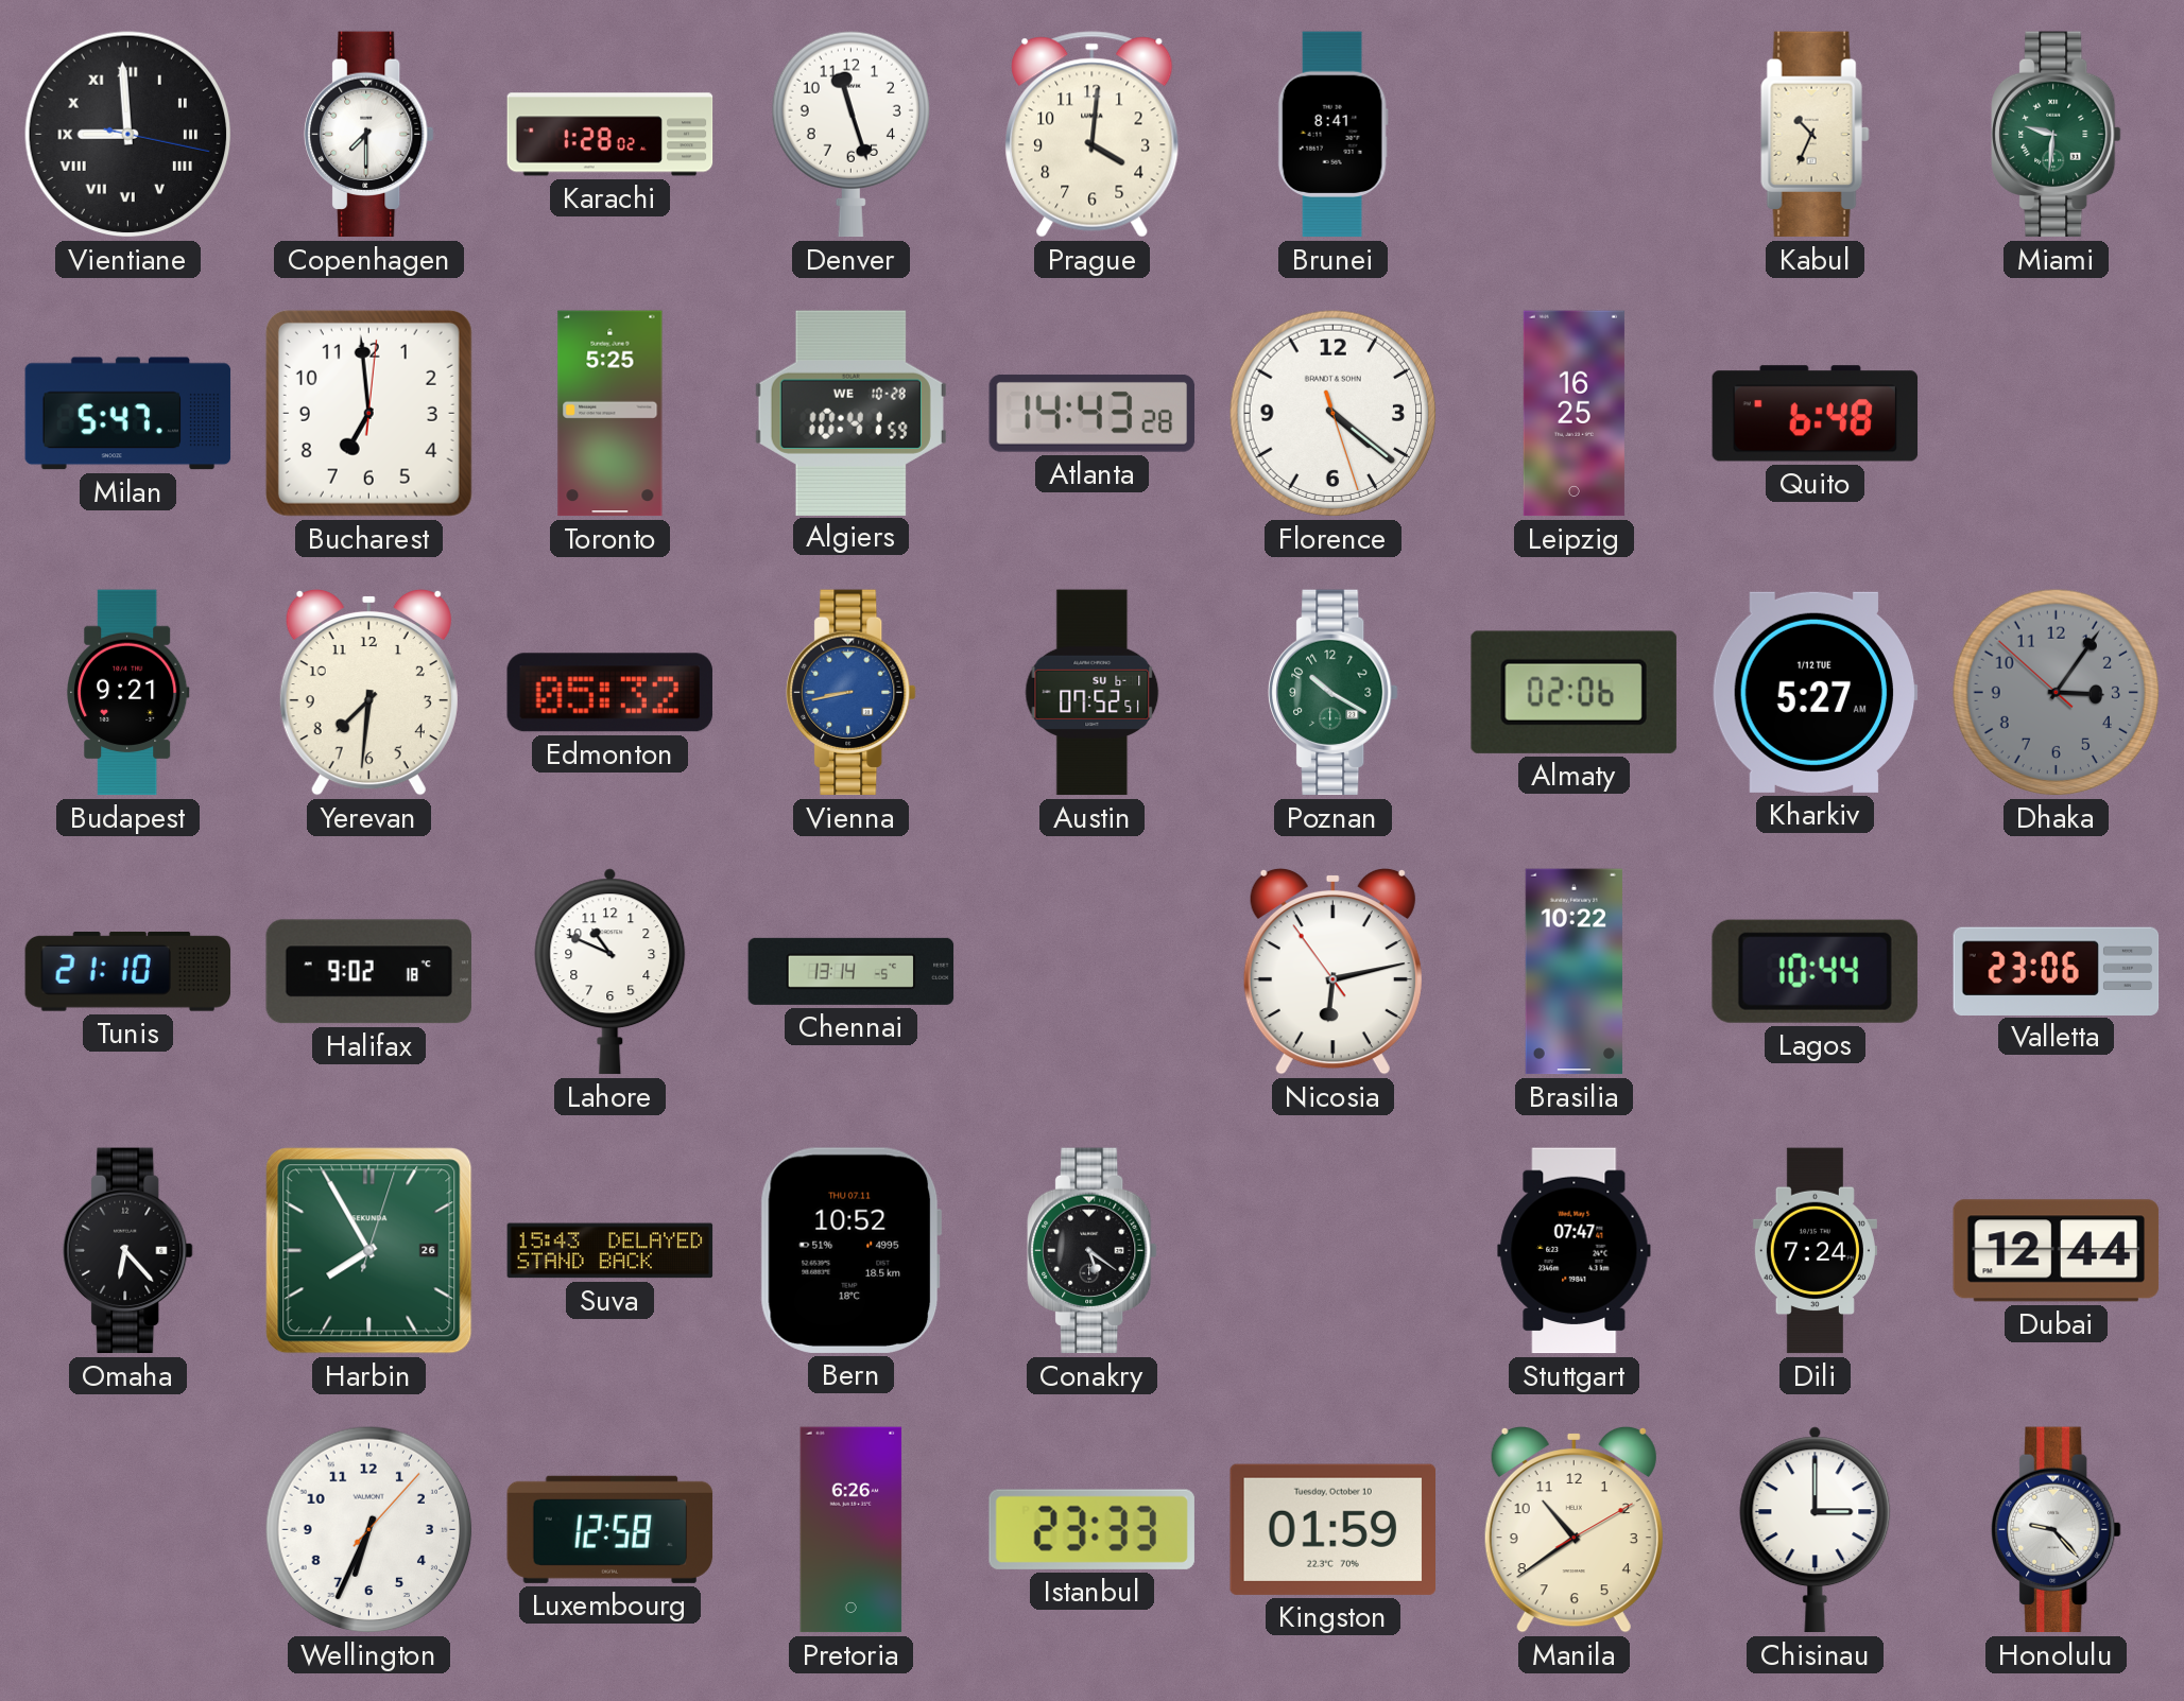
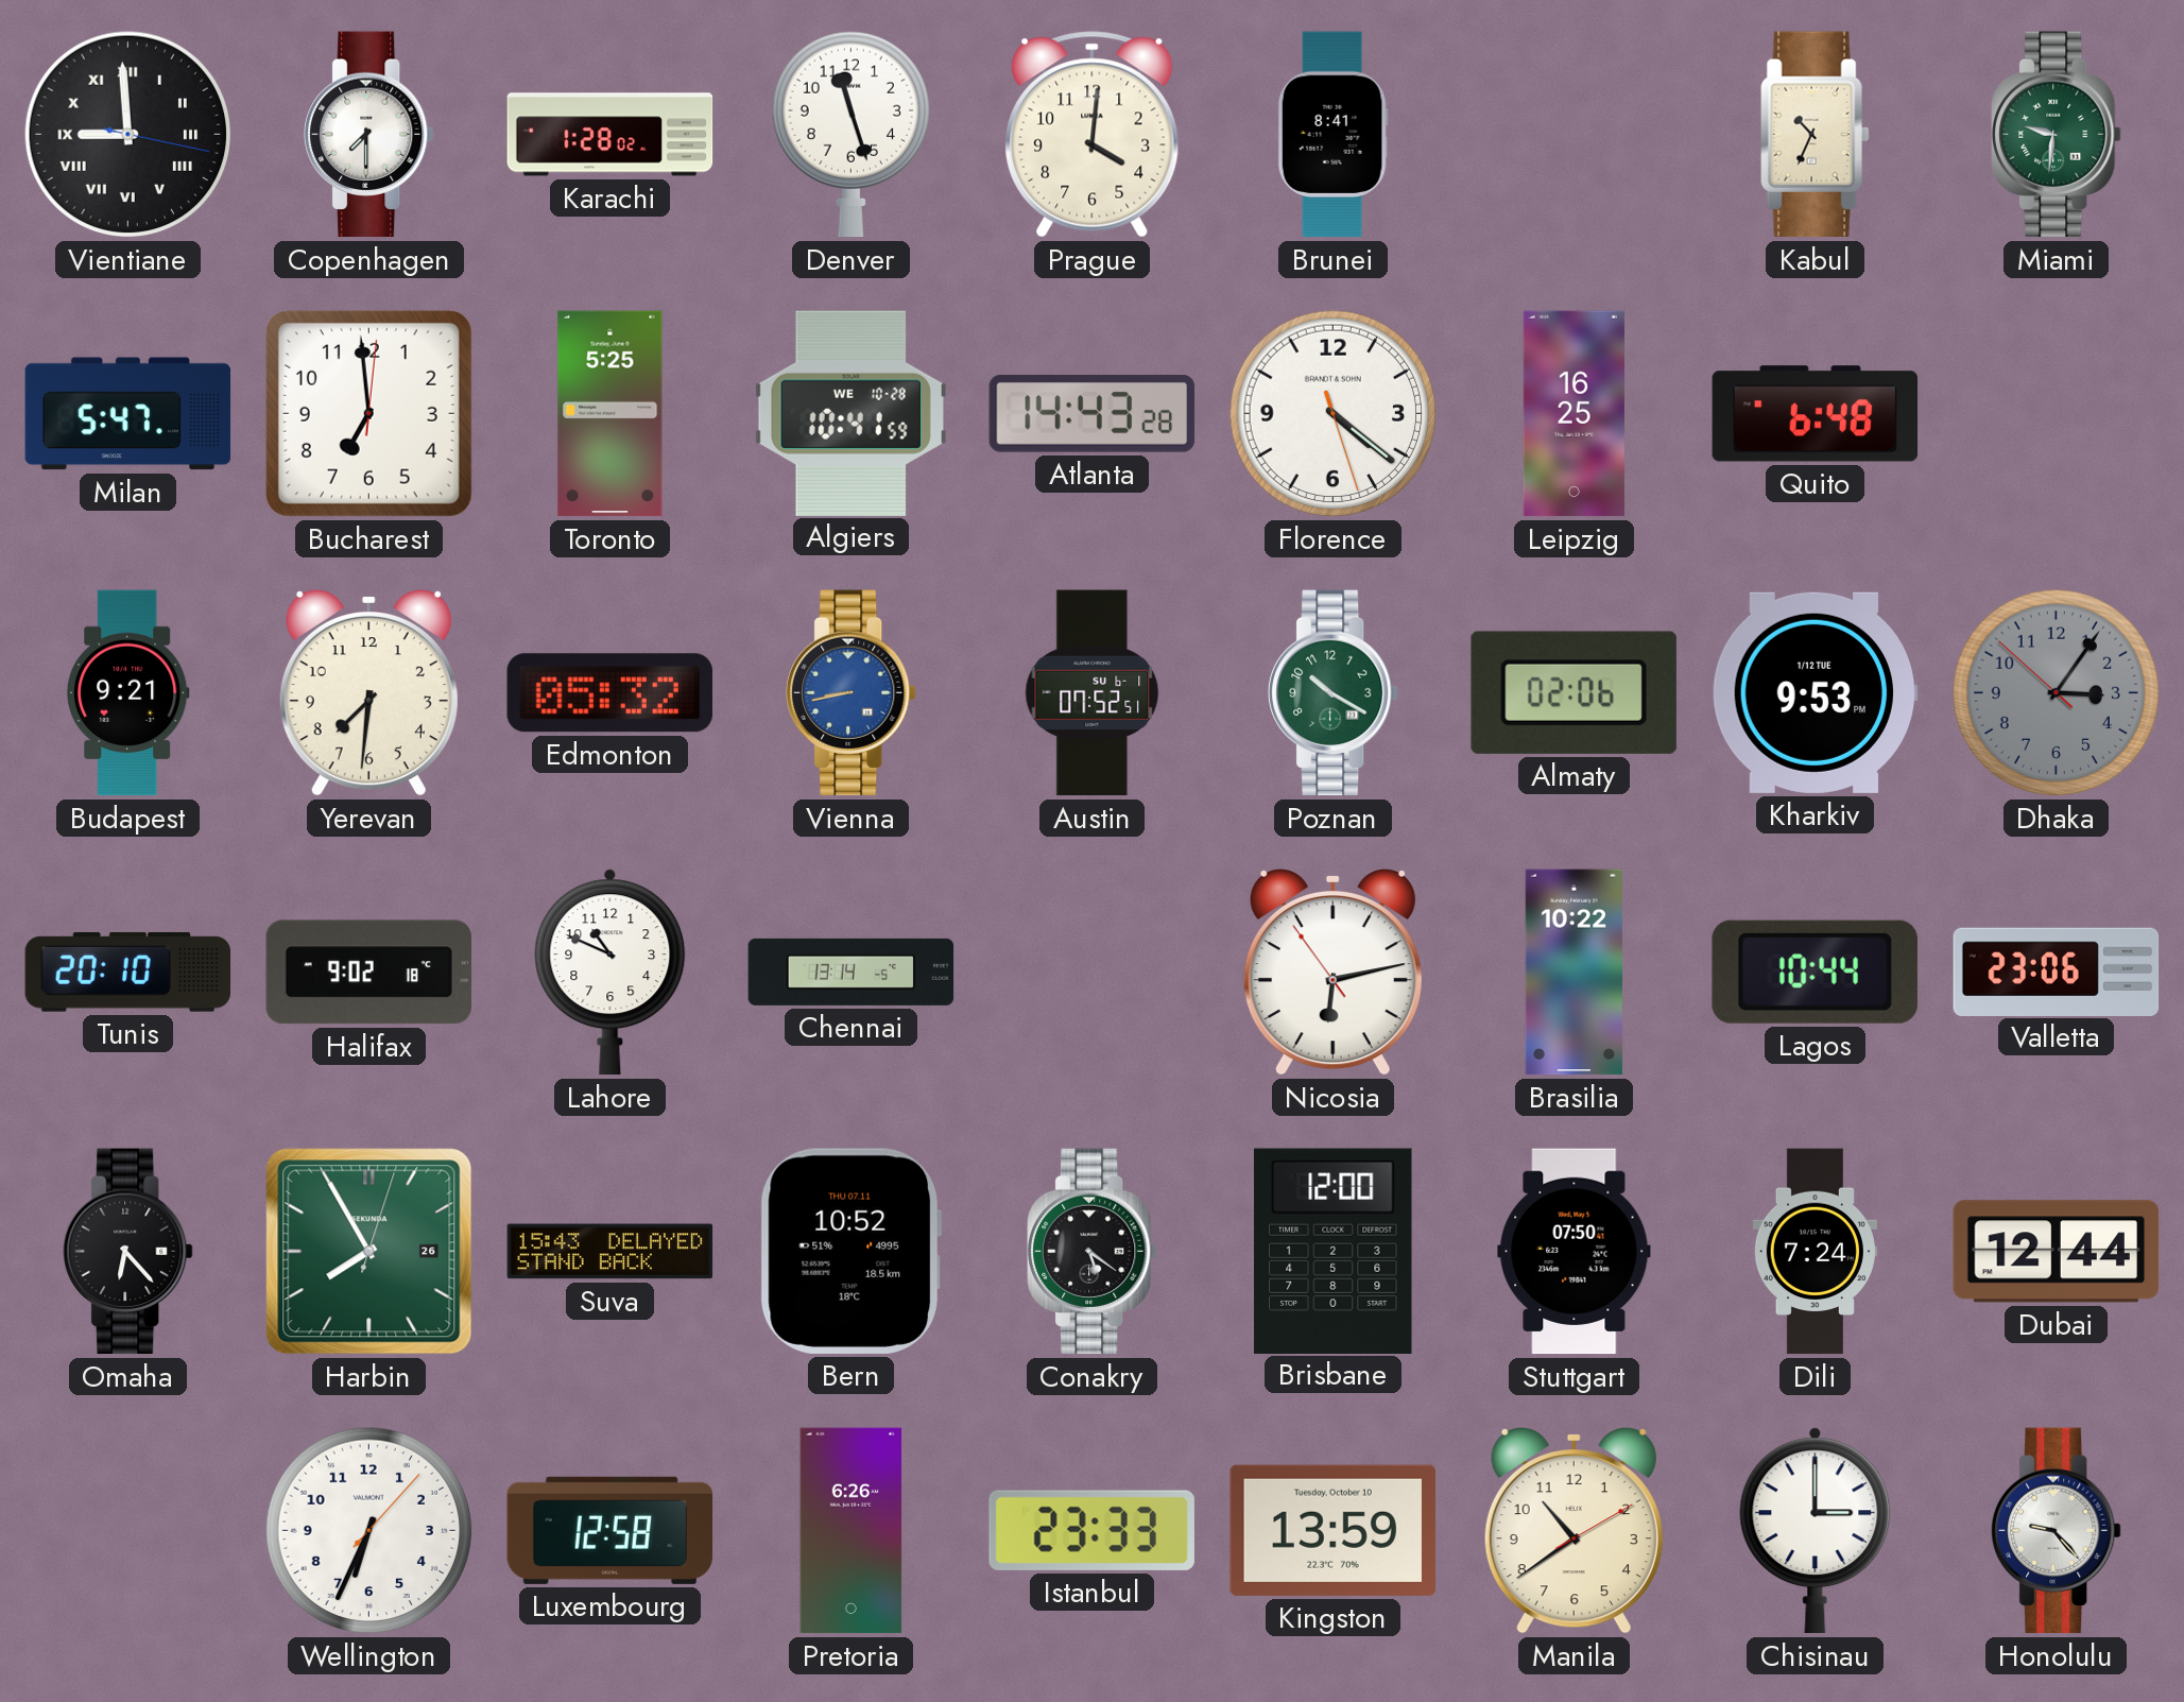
Kharkiv: 5:27 -> 9:53 (1815, 692)
Tunis: 21:10 -> 20:10 (128, 972)
Brisbane: none -> 12:00 (1334, 1251)
Stuttgart: 07:47 -> 07:50 (1575, 1252)
Kingston: 01:59 -> 13:59 (1332, 1530)
